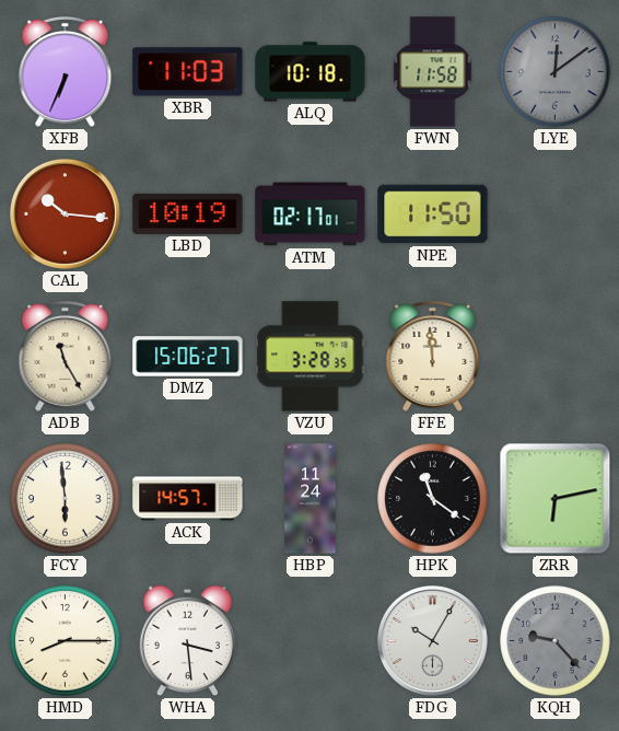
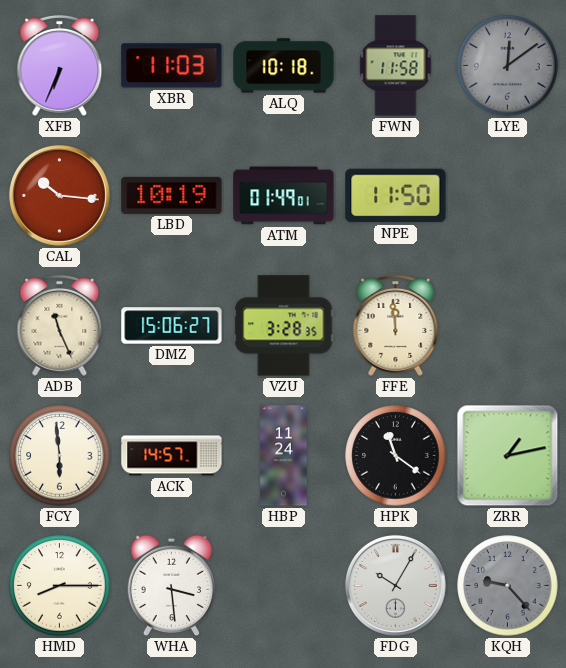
ATM: 02:17 -> 01:49 (284, 196)
ADB: 11:25 -> 11:26 (60, 325)
ZRR: 6:13 -> 1:13 (508, 456)
